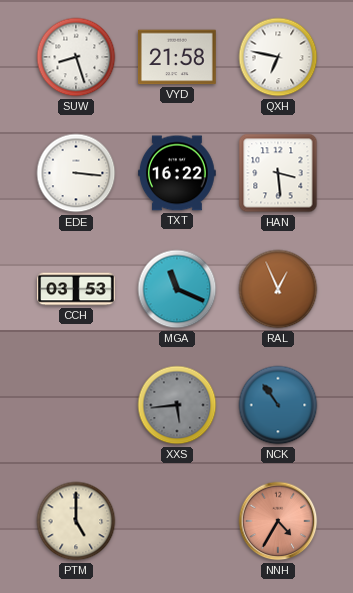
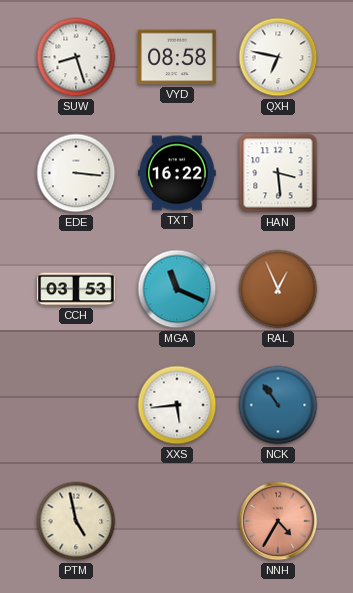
VYD: 21:58 -> 08:58 (177, 57)
XXS dial: grey -> white (177, 405)
PTM: 5:00 -> 4:58 (76, 521)
